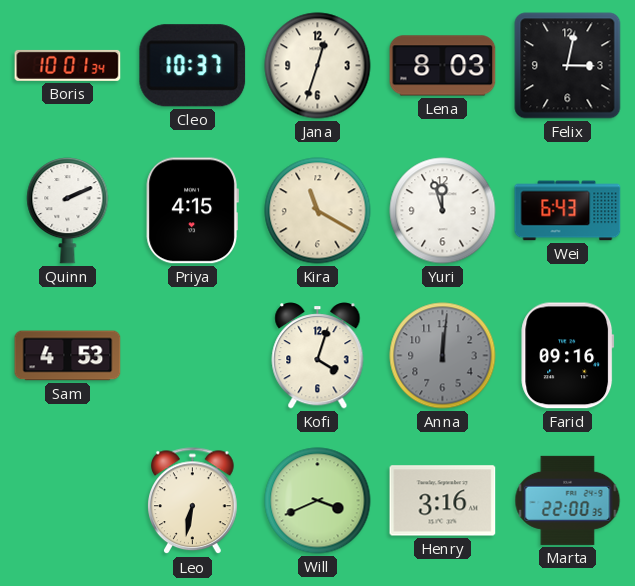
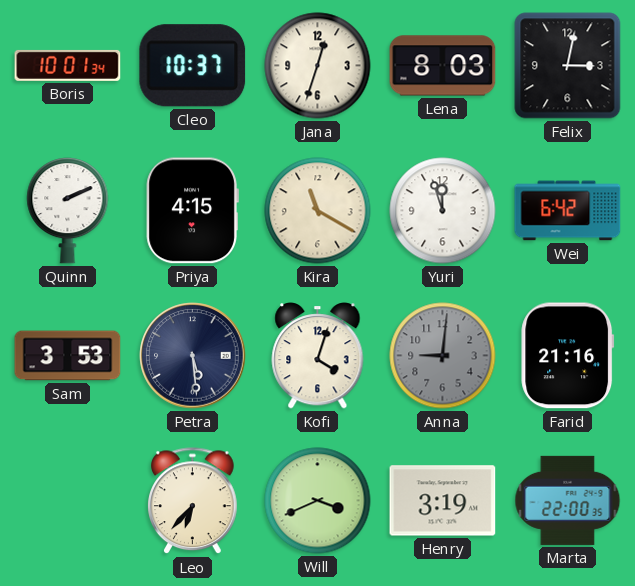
Wei: 6:43 -> 6:42 (568, 211)
Sam: 4:53 -> 3:53 (68, 356)
Petra: none -> 5:29 (193, 356)
Anna: 12:01 -> 9:01 (443, 356)
Farid: 09:16 -> 21:16 (568, 356)
Leo: 6:32 -> 6:37 (193, 501)
Henry: 3:16 -> 3:19 (443, 501)
